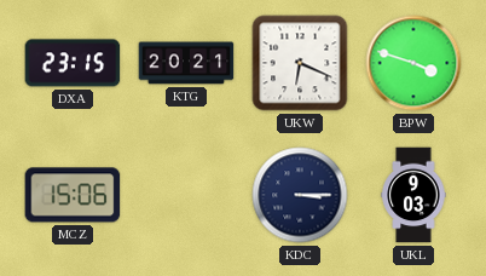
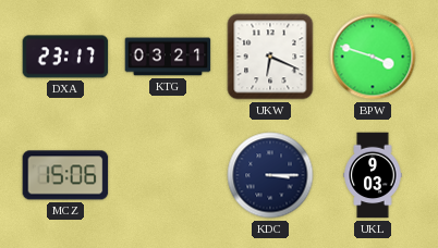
DXA: 23:15 -> 23:17 (65, 57)
KTG: 20:21 -> 03:21 (168, 57)
